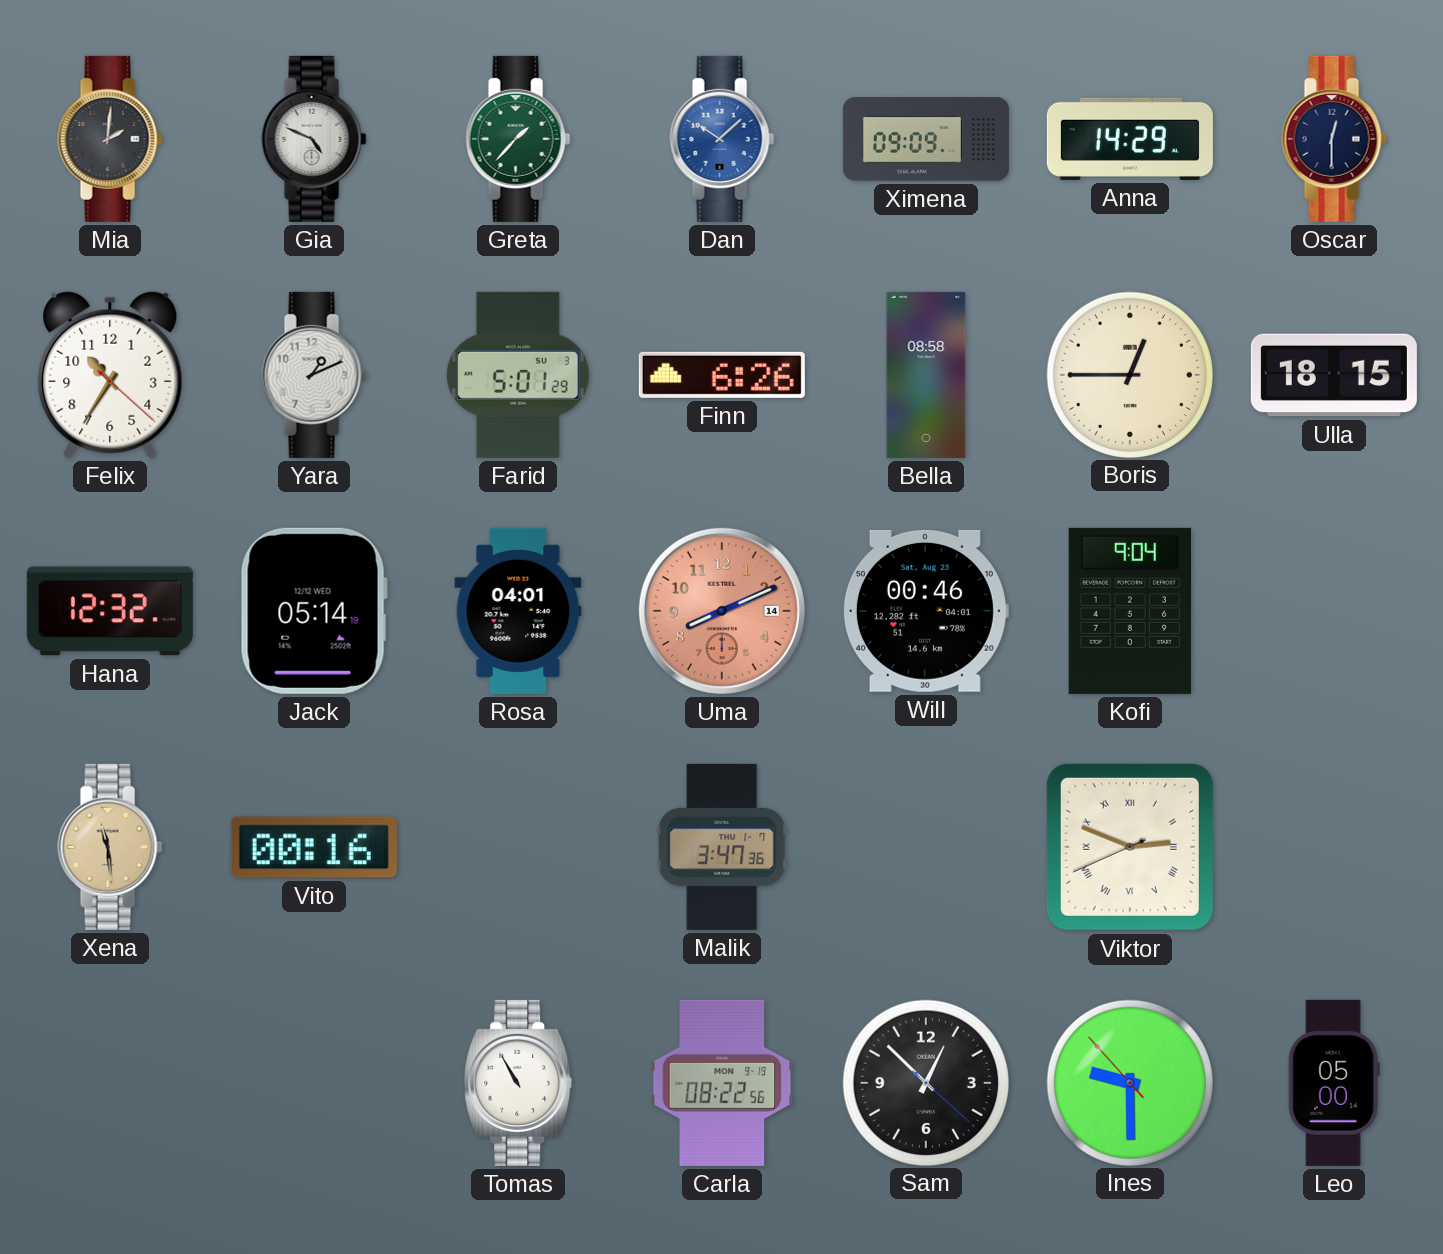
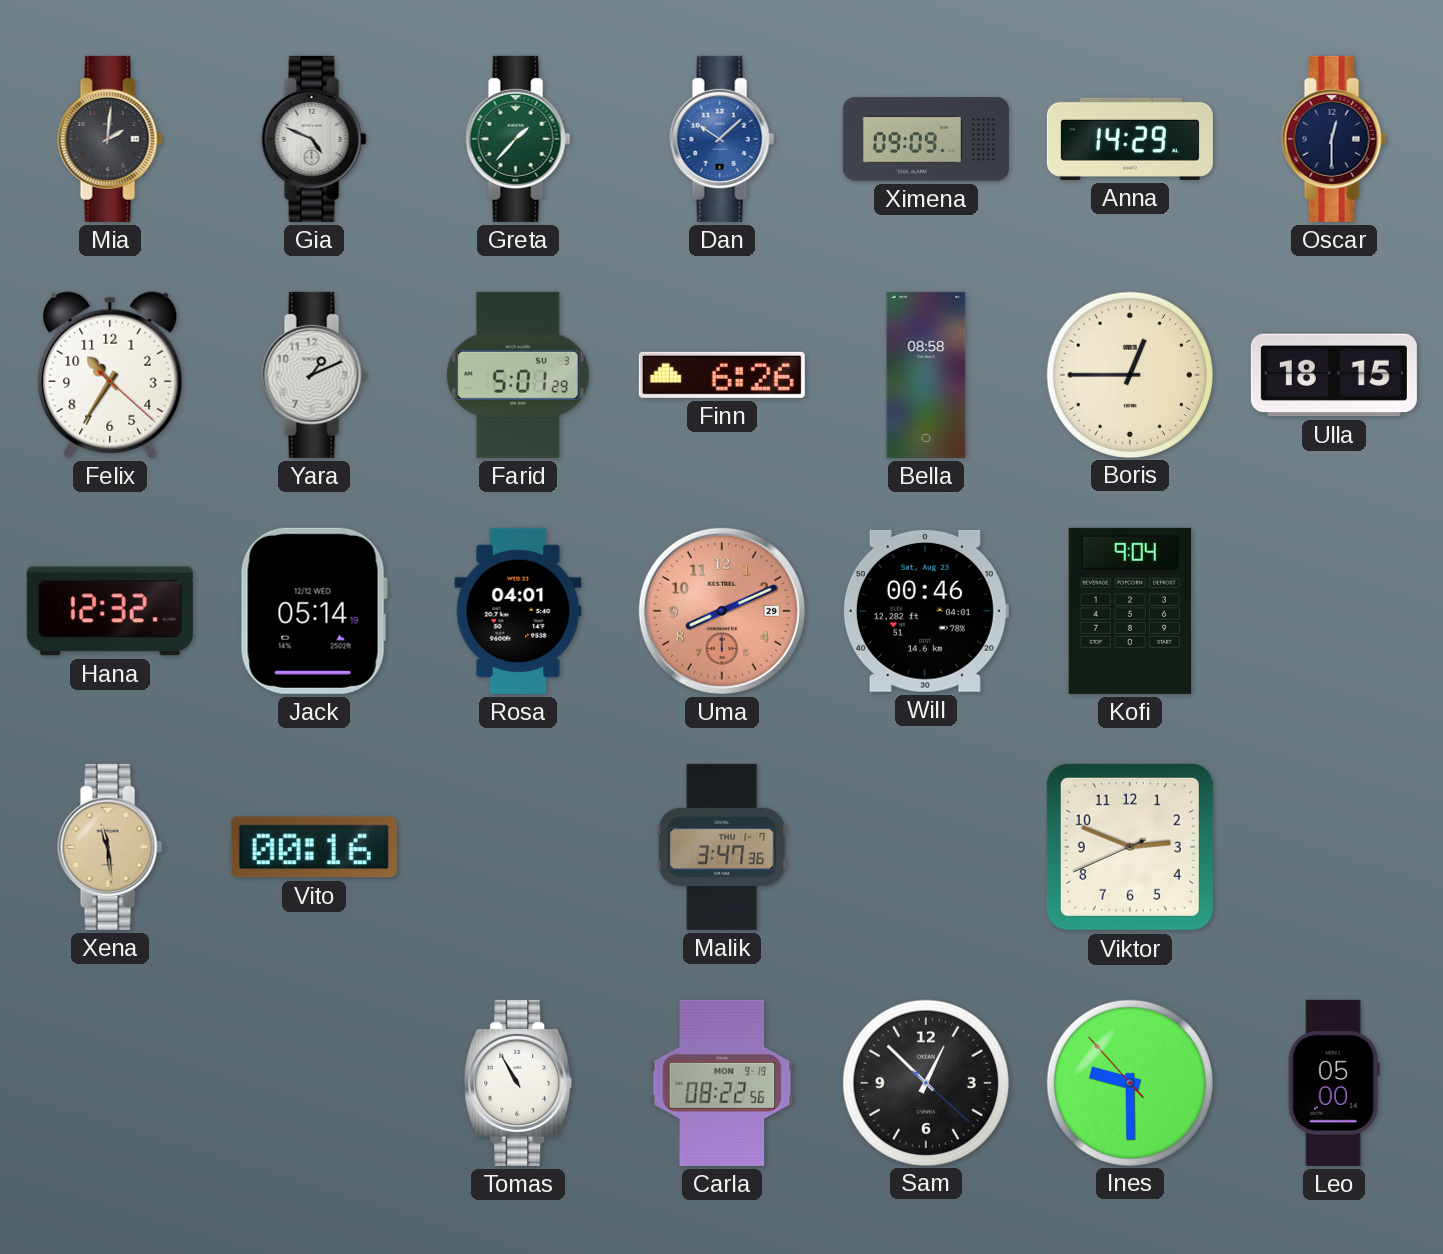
Uma date: 14 -> 29 (722, 611)
Viktor numerals: Roman -> Arabic (1130, 847)
